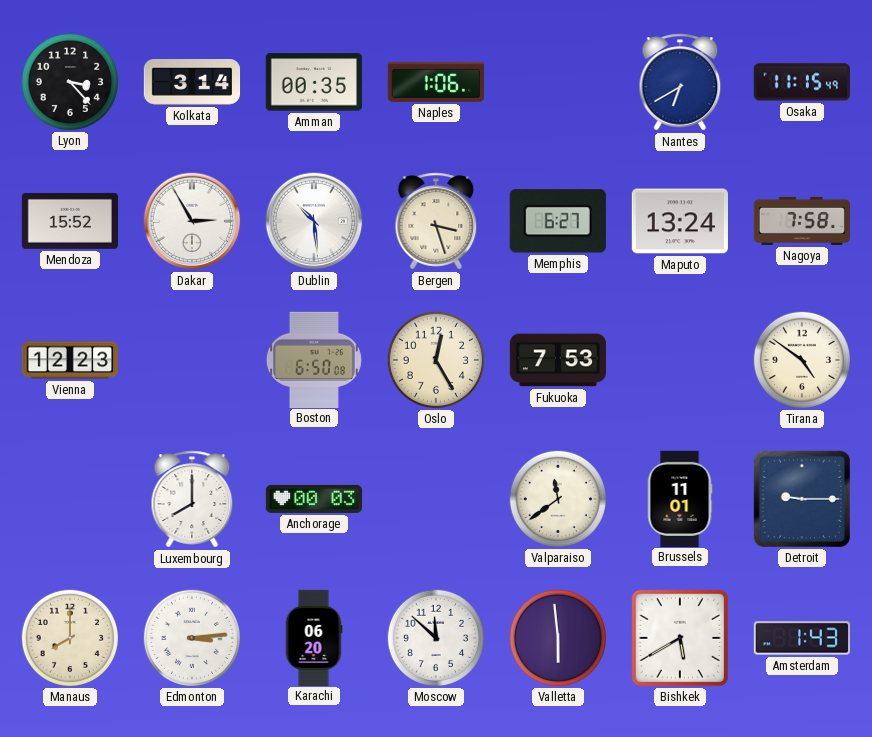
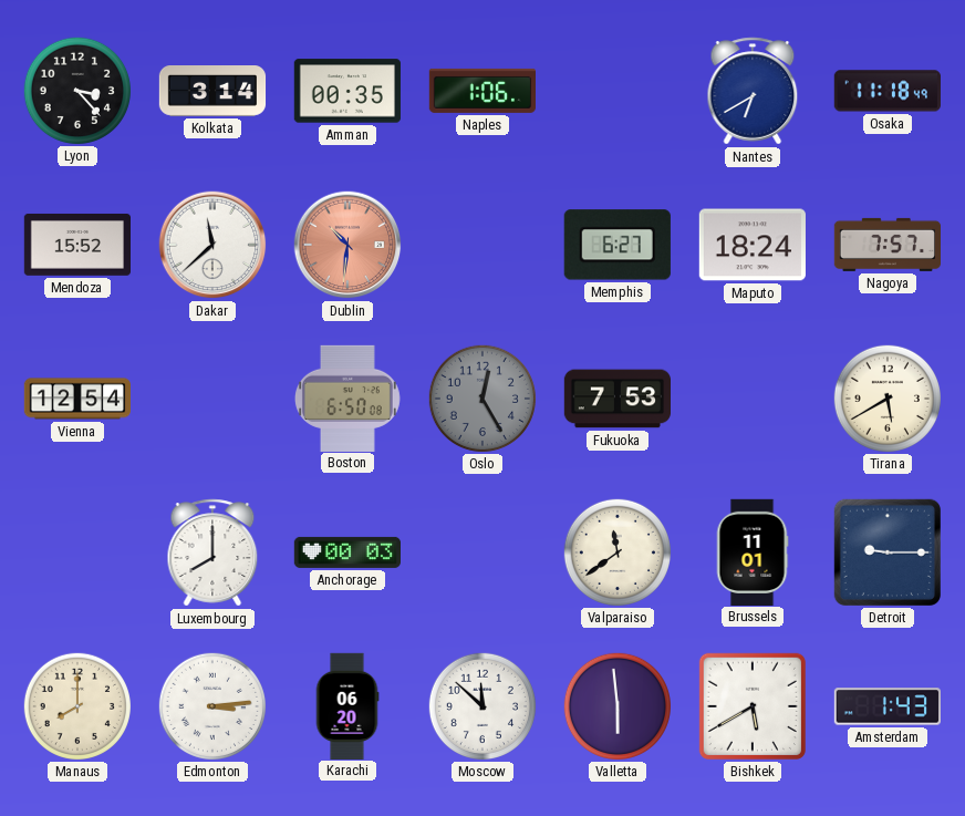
Osaka: 11:15 -> 11:18 (888, 91)
Dakar: 2:55 -> 11:38 (212, 245)
Dublin: 10:29 -> 10:31 (347, 245)
Dublin dial: white -> salmon (347, 245)
Bergen: 3:27 -> none (436, 221)
Maputo: 13:24 -> 18:24 (751, 245)
Nagoya: 7:58 -> 7:57 (886, 245)
Vienna: 12:23 -> 12:54 (76, 399)
Oslo dial: cream -> grey (481, 397)
Tirana: 4:51 -> 5:40 (886, 397)
